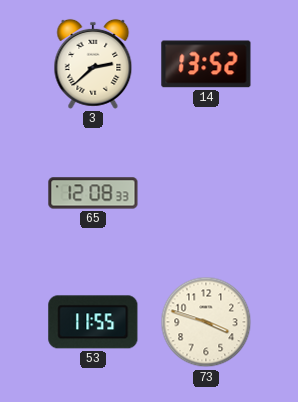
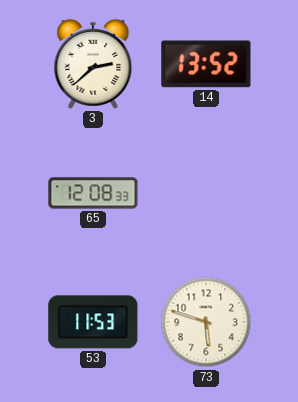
53: 11:55 -> 11:53 (93, 322)
73: 3:48 -> 5:48 (206, 322)
